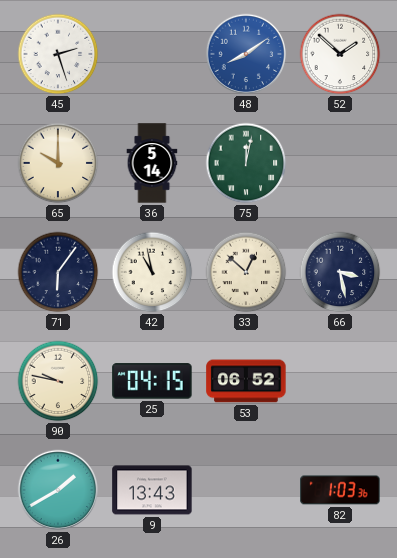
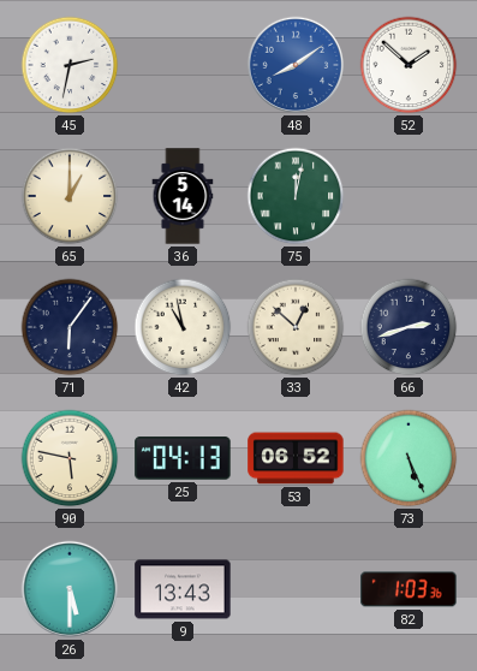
45: 2:27 -> 2:32 (70, 65)
65: 10:00 -> 1:00 (70, 196)
66: 3:28 -> 2:42 (409, 327)
90: 9:47 -> 5:47 (70, 458)
25: 04:15 -> 04:13 (183, 458)
73: none -> 5:26 (409, 458)
26: 1:40 -> 5:30 (70, 589)
